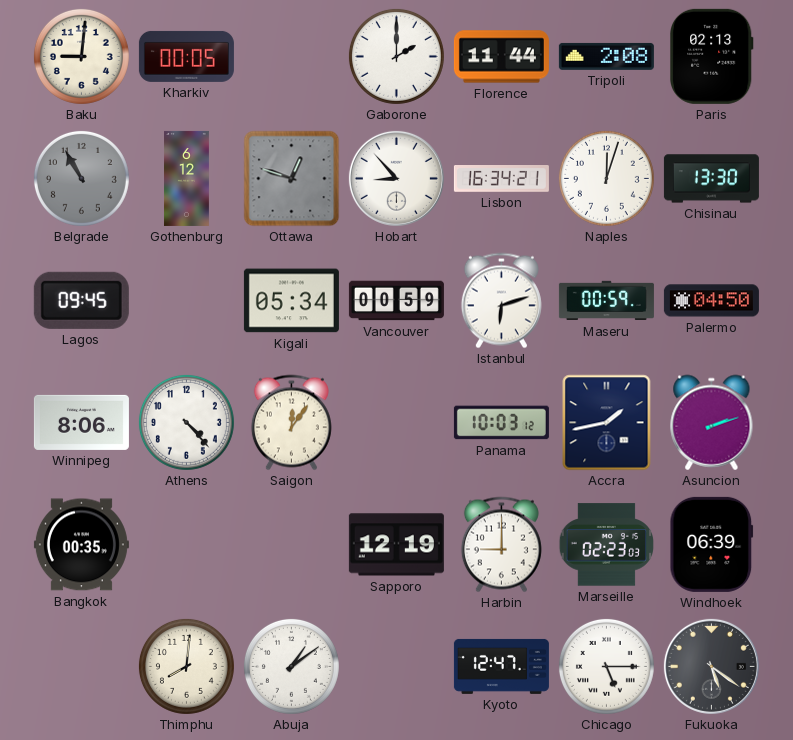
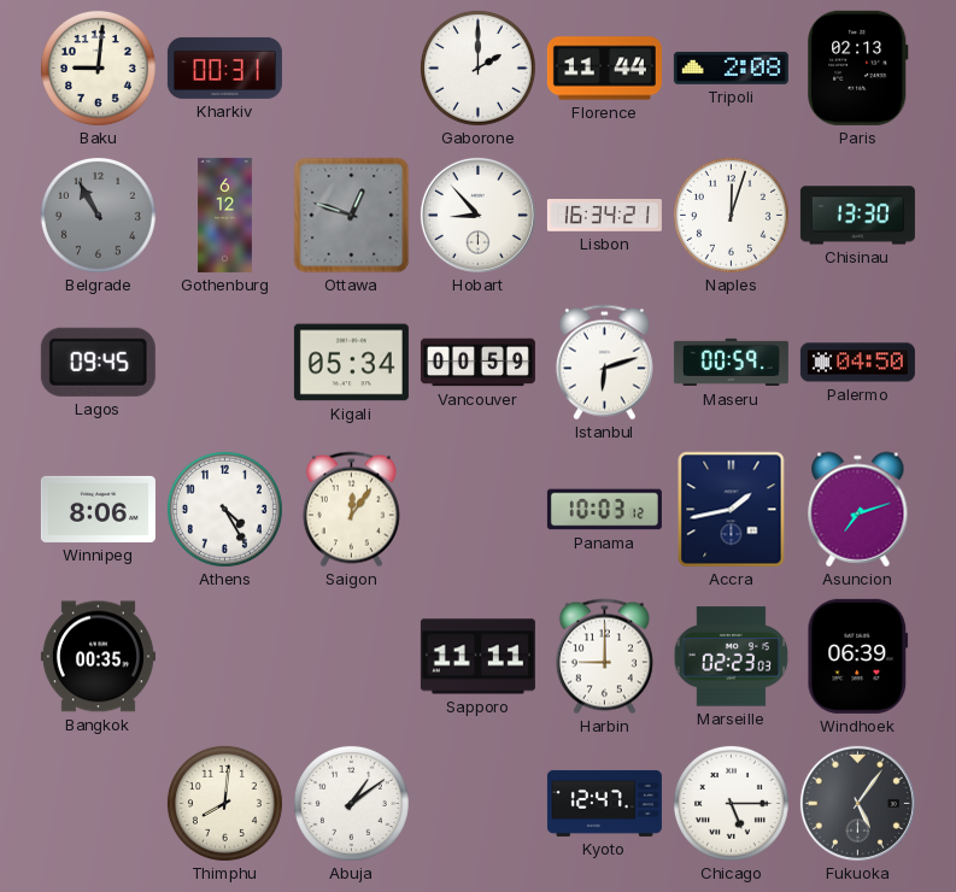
Kharkiv: 00:05 -> 00:31 (224, 68)
Athens: 4:23 -> 4:25 (224, 509)
Asuncion: 2:12 -> 7:12 (858, 510)
Sapporo: 12:19 -> 11:11 (477, 657)
Fukuoka: 5:21 -> 5:06 (857, 803)
